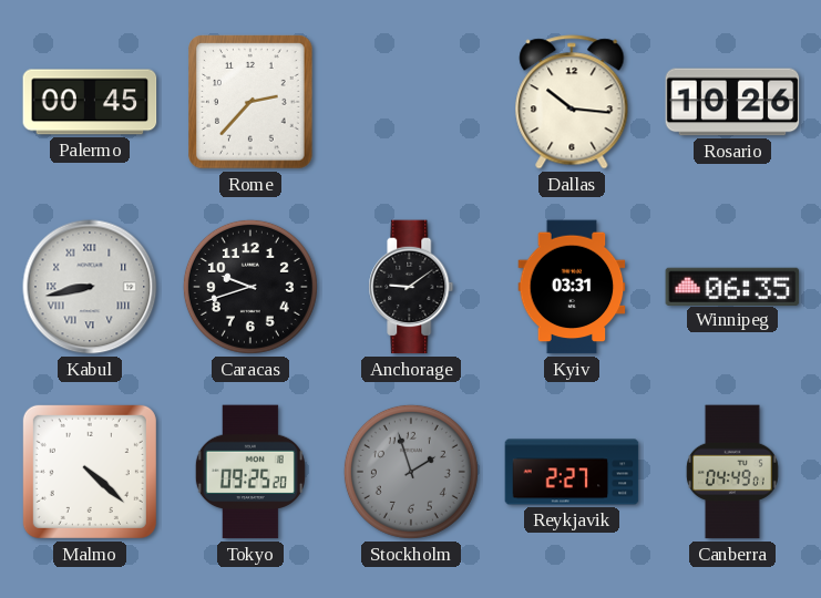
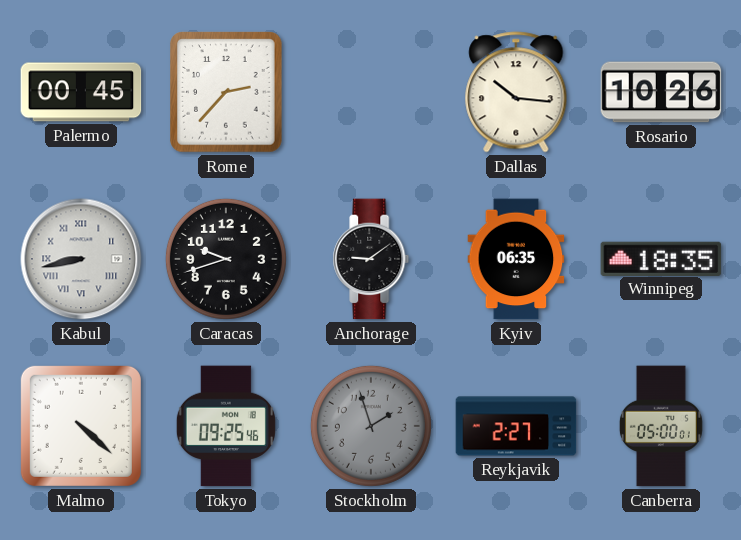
Kyiv: 03:31 -> 06:35 (516, 259)
Winnipeg: 06:35 -> 18:35 (661, 258)
Tokyo: 09:25:20 -> 09:25:46 (226, 426)
Canberra: 04:49 -> 05:00 (661, 426)
